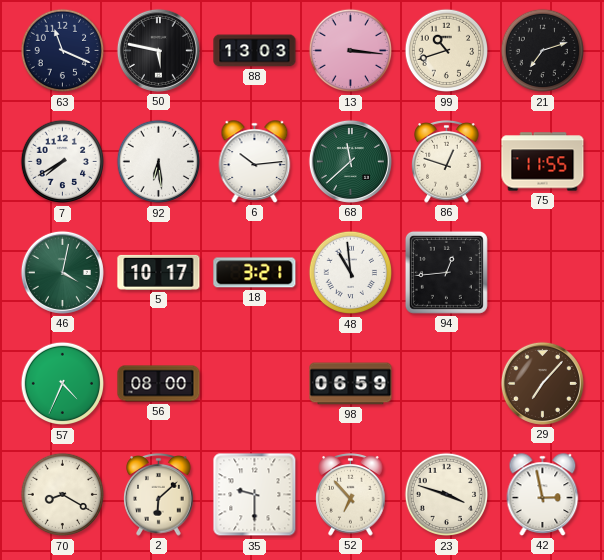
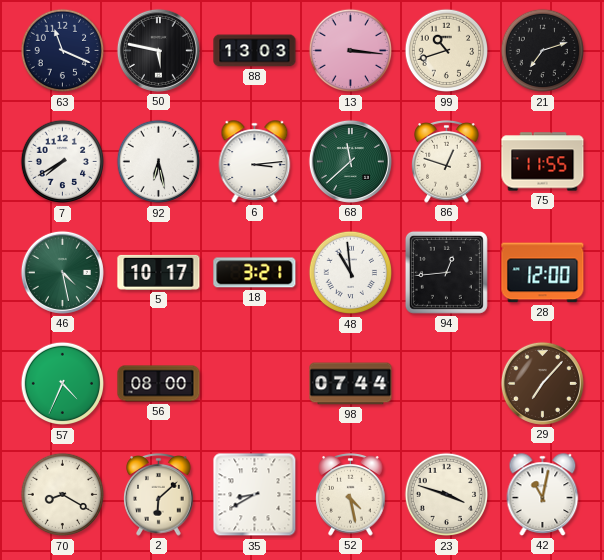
92: 6:29 -> 6:28 (159, 162)
6: 10:14 -> 3:14 (255, 162)
46: 4:02 -> 4:28 (62, 272)
28: none -> 12:00 (543, 273)
98: 06:59 -> 07:44 (351, 384)
35: 9:30 -> 8:40 (255, 495)
52: 6:53 -> 4:28 (351, 495)
42: 2:58 -> 11:02 (543, 495)
